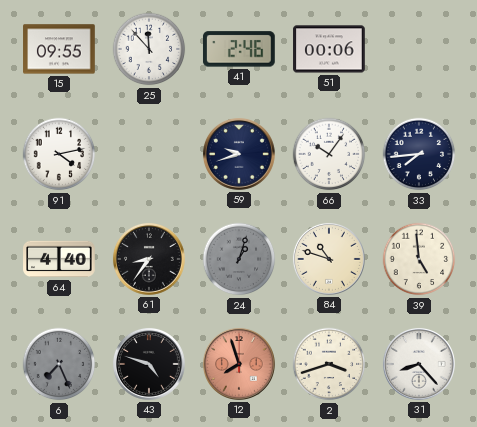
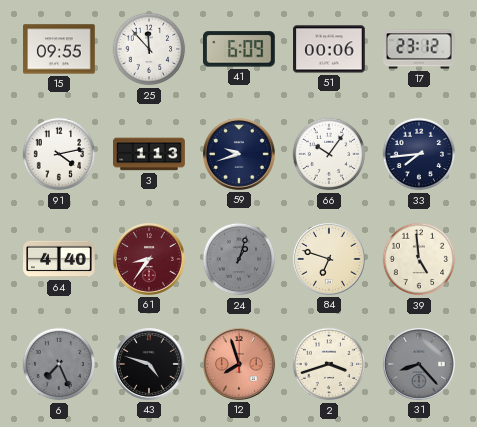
41: 2:46 -> 6:09 (239, 49)
17: none -> 23:12 (420, 49)
3: none -> 1:13 (149, 154)
61 dial: black -> burgundy (149, 259)
84: 10:48 -> 6:48 (329, 259)
31 dial: white -> grey (419, 364)
